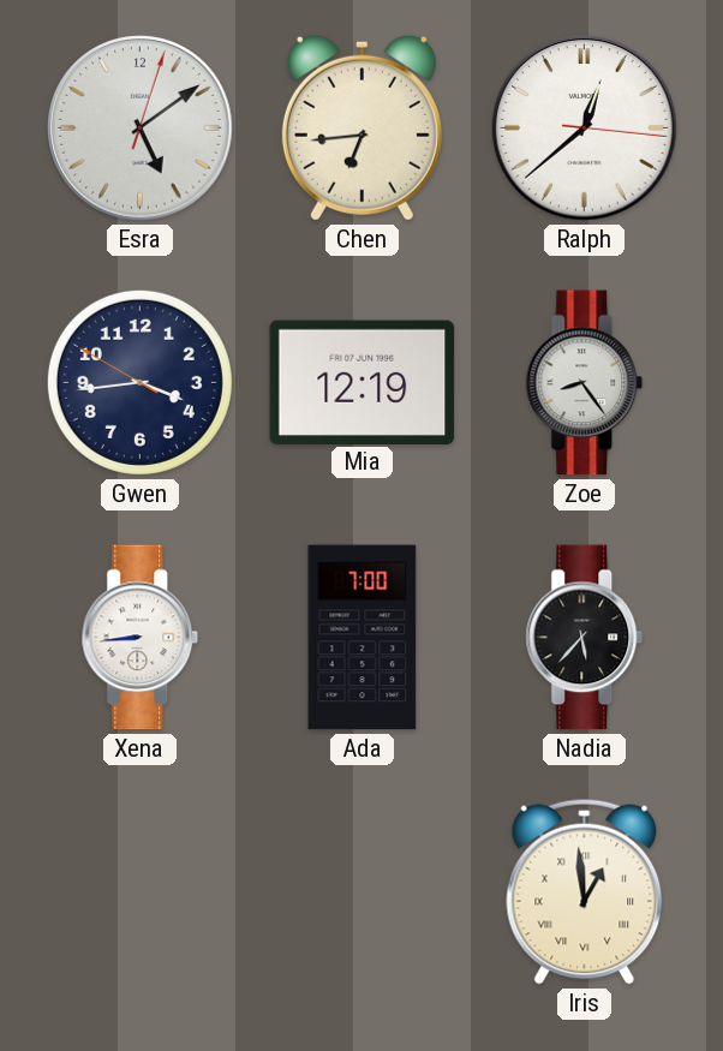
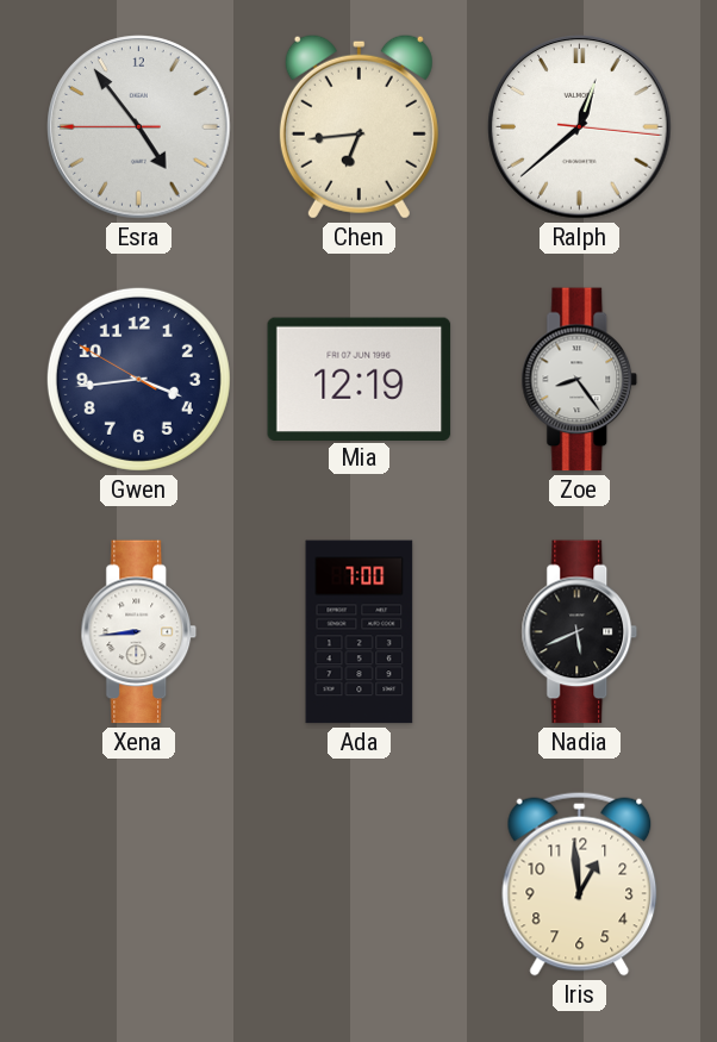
Esra: 5:09 -> 4:53 (139, 127)
Nadia: 5:37 -> 5:41 (580, 632)
Iris numerals: Roman -> Arabic (580, 884)
